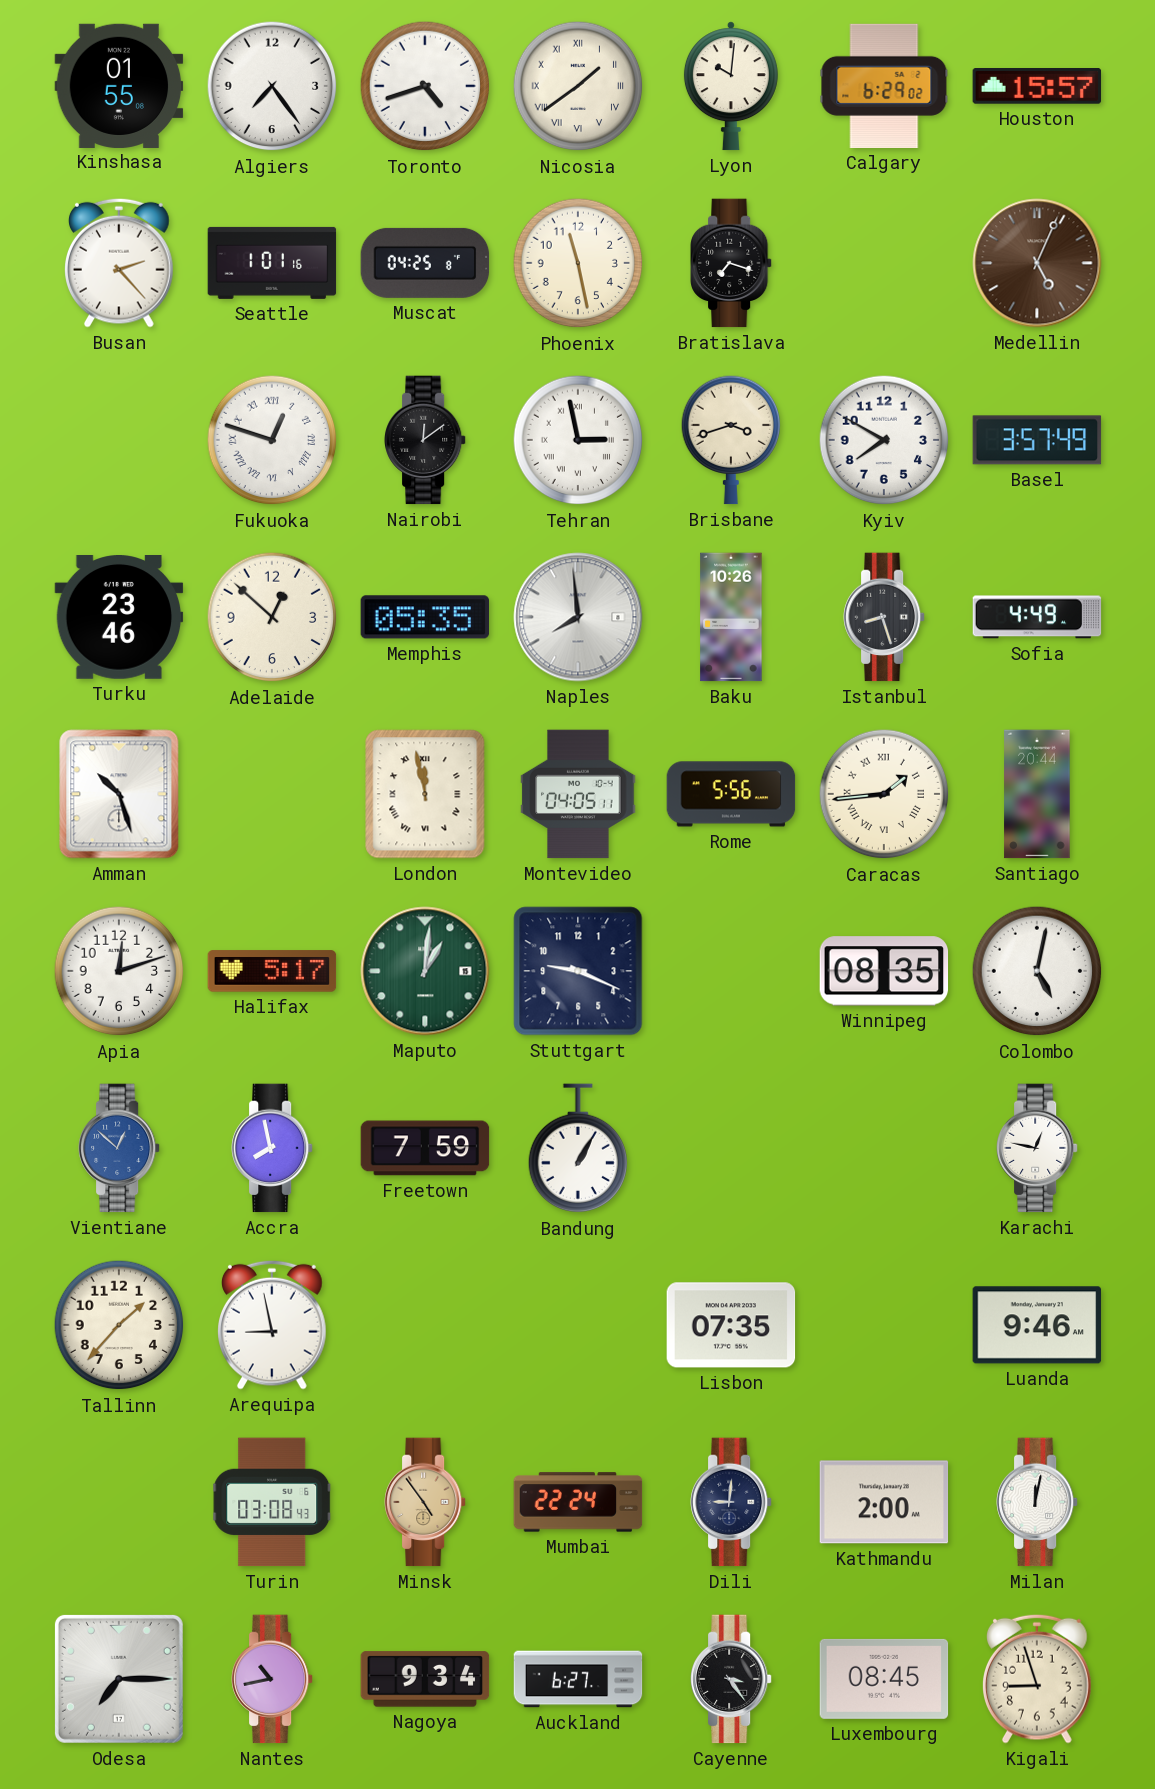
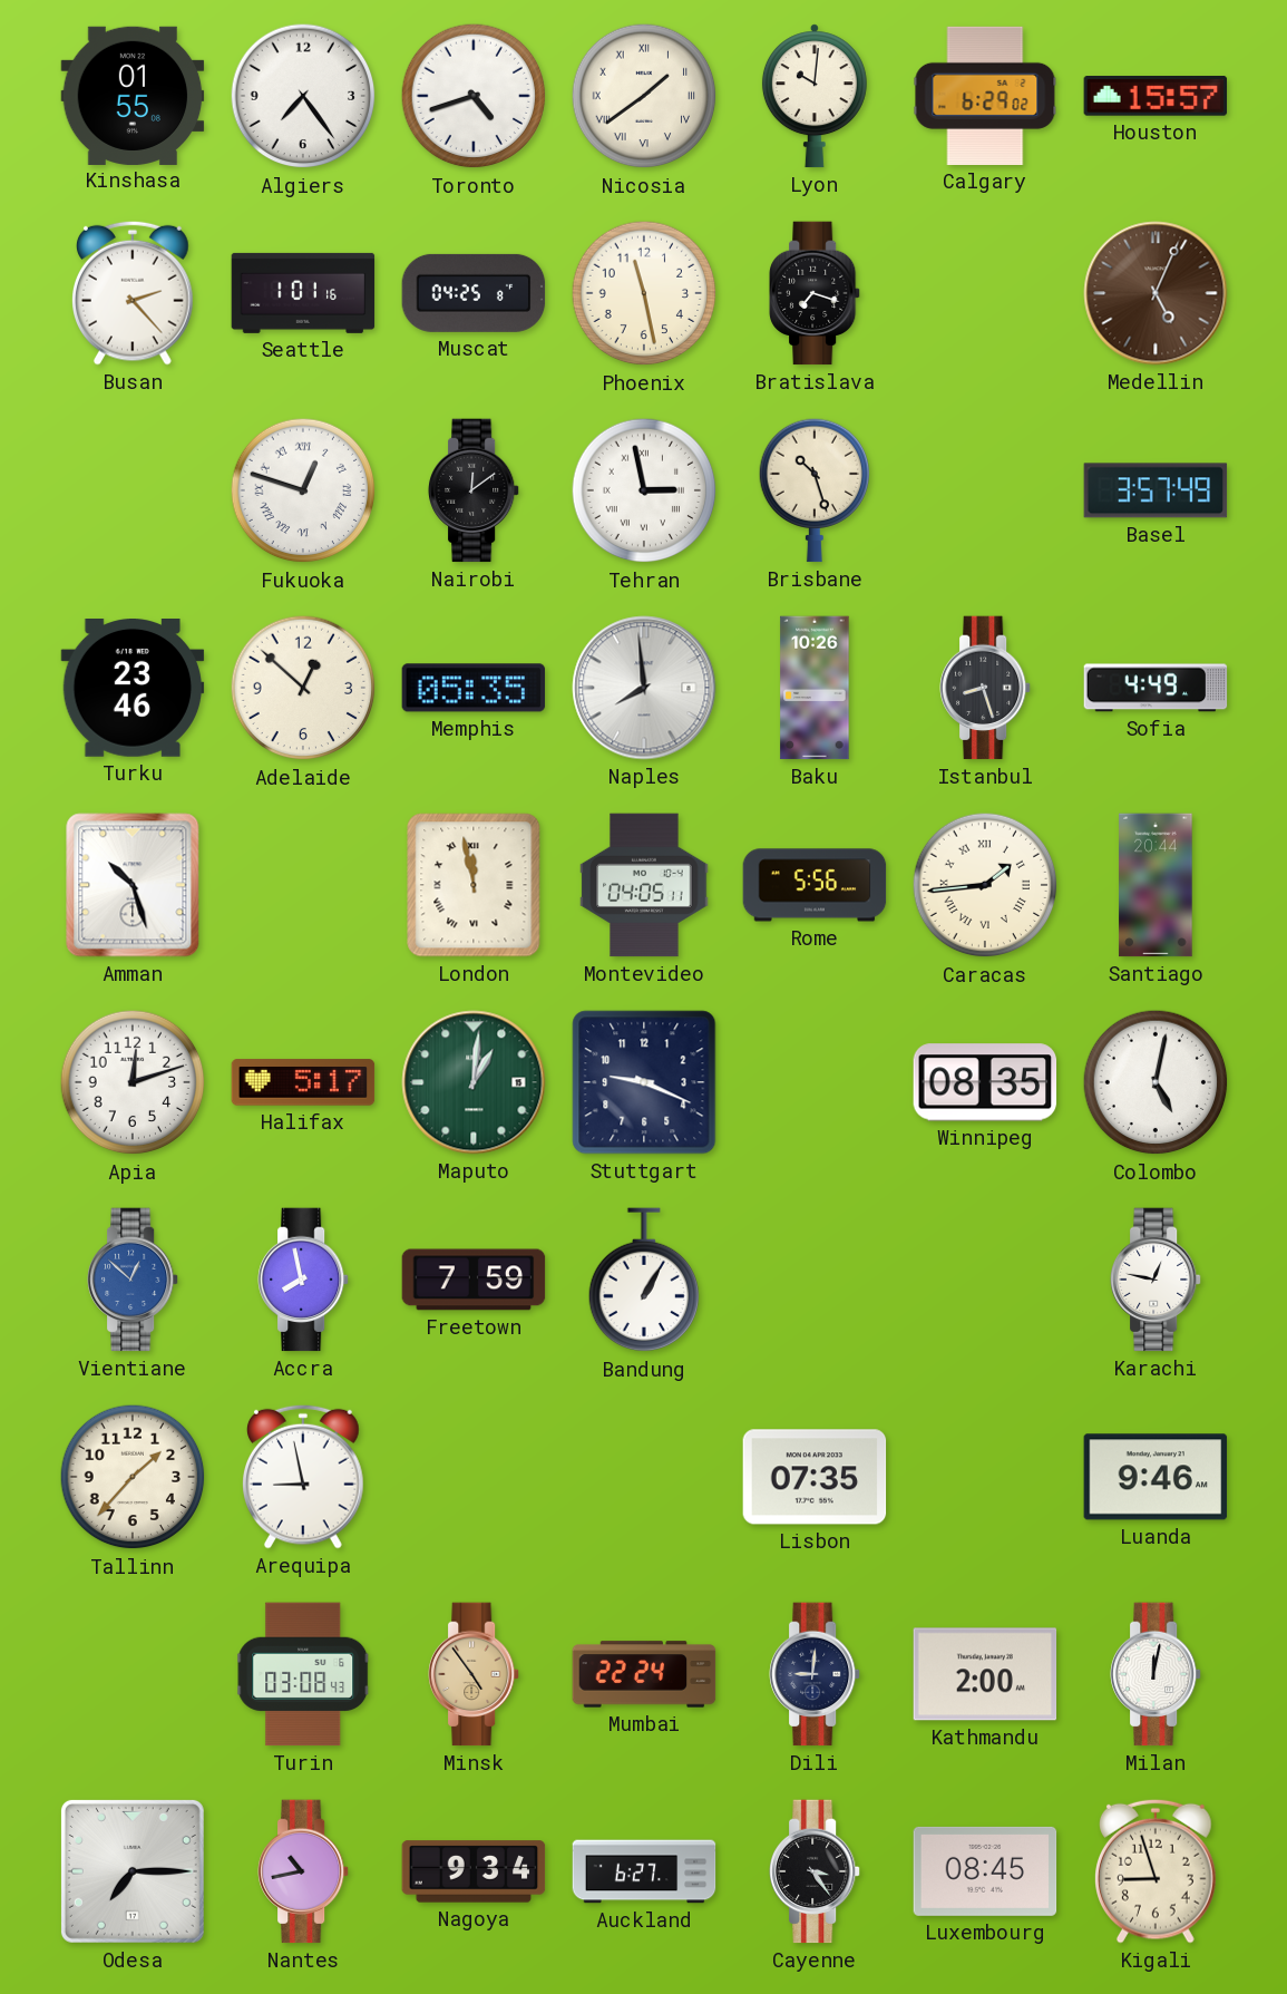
Brisbane: 3:42 -> 10:27 (813, 490)
Kyiv: 7:50 -> none (884, 440)
